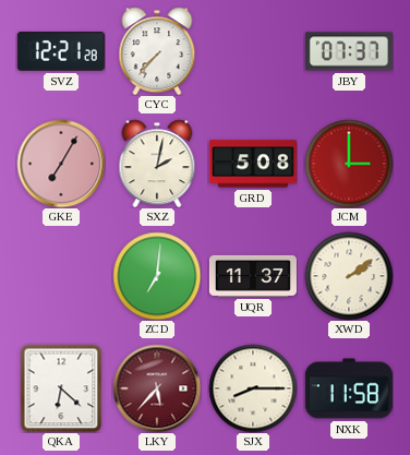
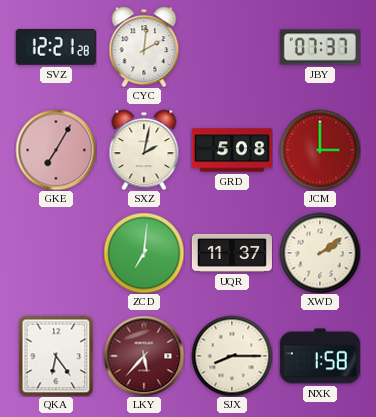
CYC: 7:37 -> 2:01 (144, 47)
QKA: 6:22 -> 6:24 (56, 356)
NXK: 11:58 -> 1:58 (320, 356)
